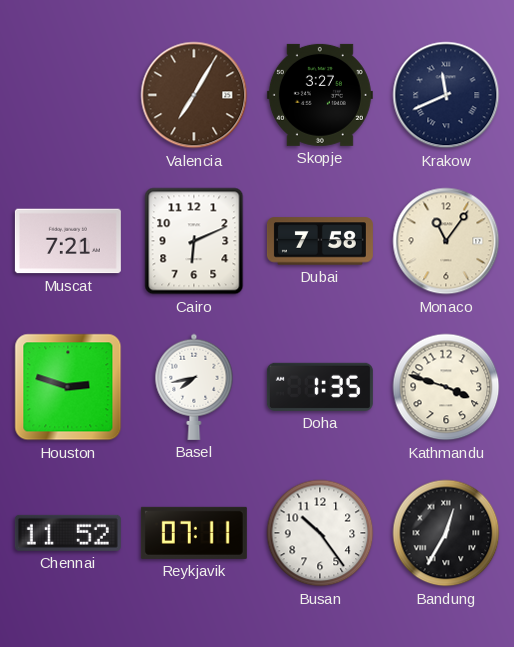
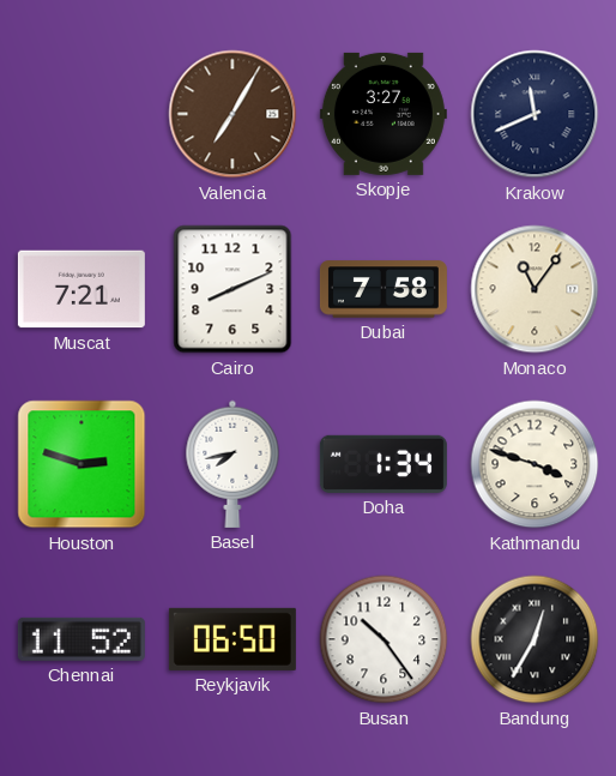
Cairo: 6:11 -> 8:11 (232, 289)
Doha: 1:35 -> 1:34 (384, 464)
Reykjavik: 07:11 -> 06:50 (232, 639)
